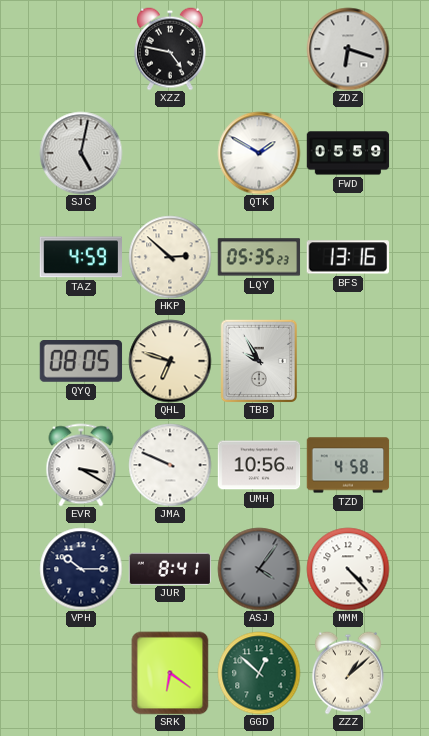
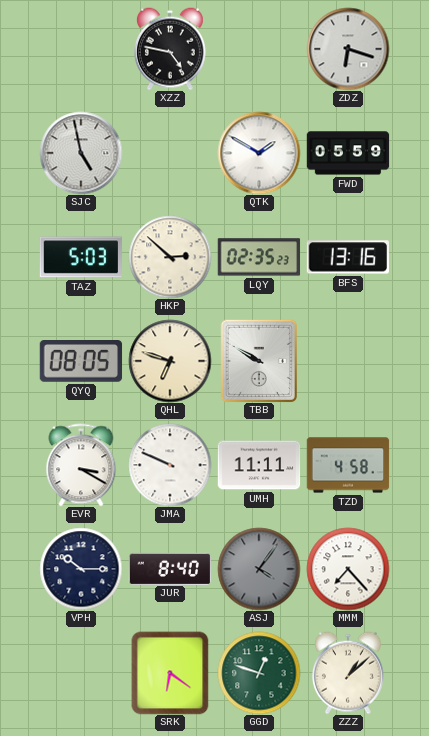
SJC: 5:02 -> 4:58 (81, 153)
TAZ: 4:59 -> 5:03 (80, 257)
LQY: 05:35 -> 02:35 (259, 257)
TBB: 9:55 -> 9:50 (258, 361)
UMH: 10:56 -> 11:11 (259, 465)
JUR: 8:41 -> 8:40 (170, 568)
MMM: 4:23 -> 7:23 (348, 569)
GGD: 12:52 -> 12:48 (259, 673)
